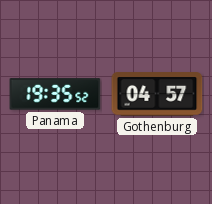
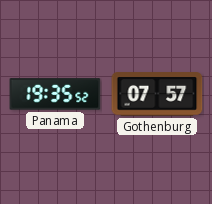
Gothenburg: 04:57 -> 07:57 (157, 94)
